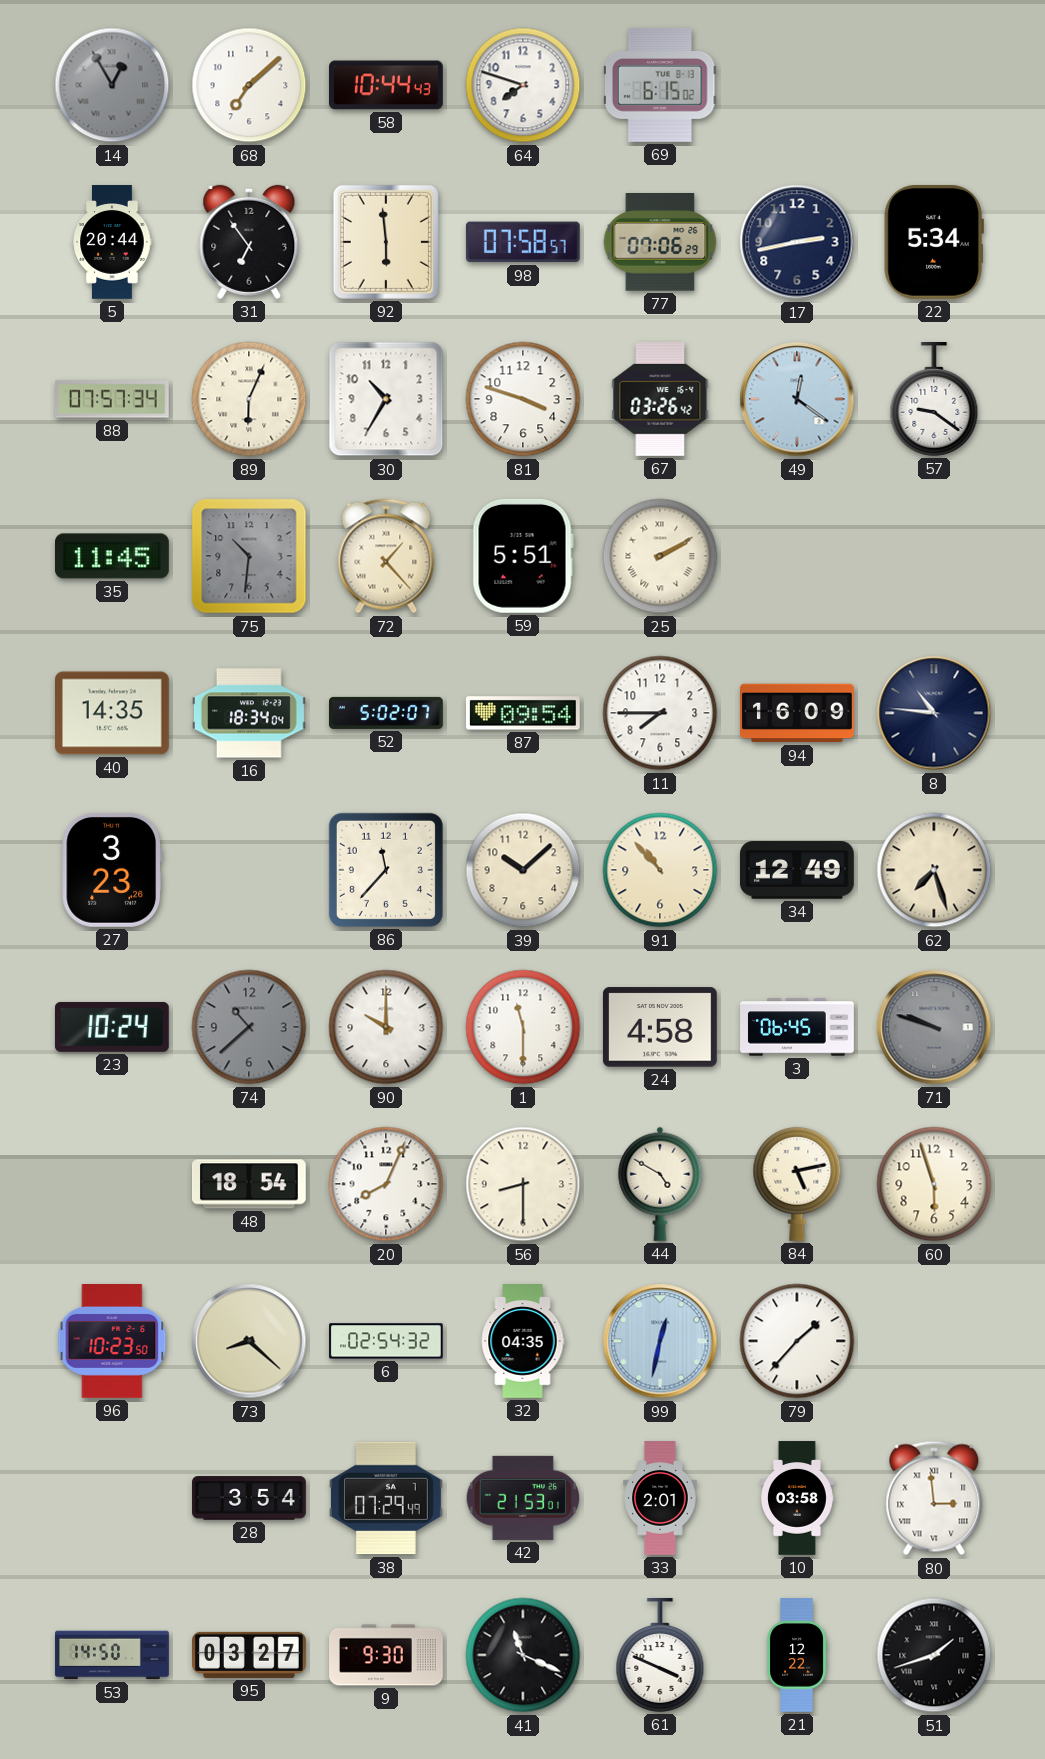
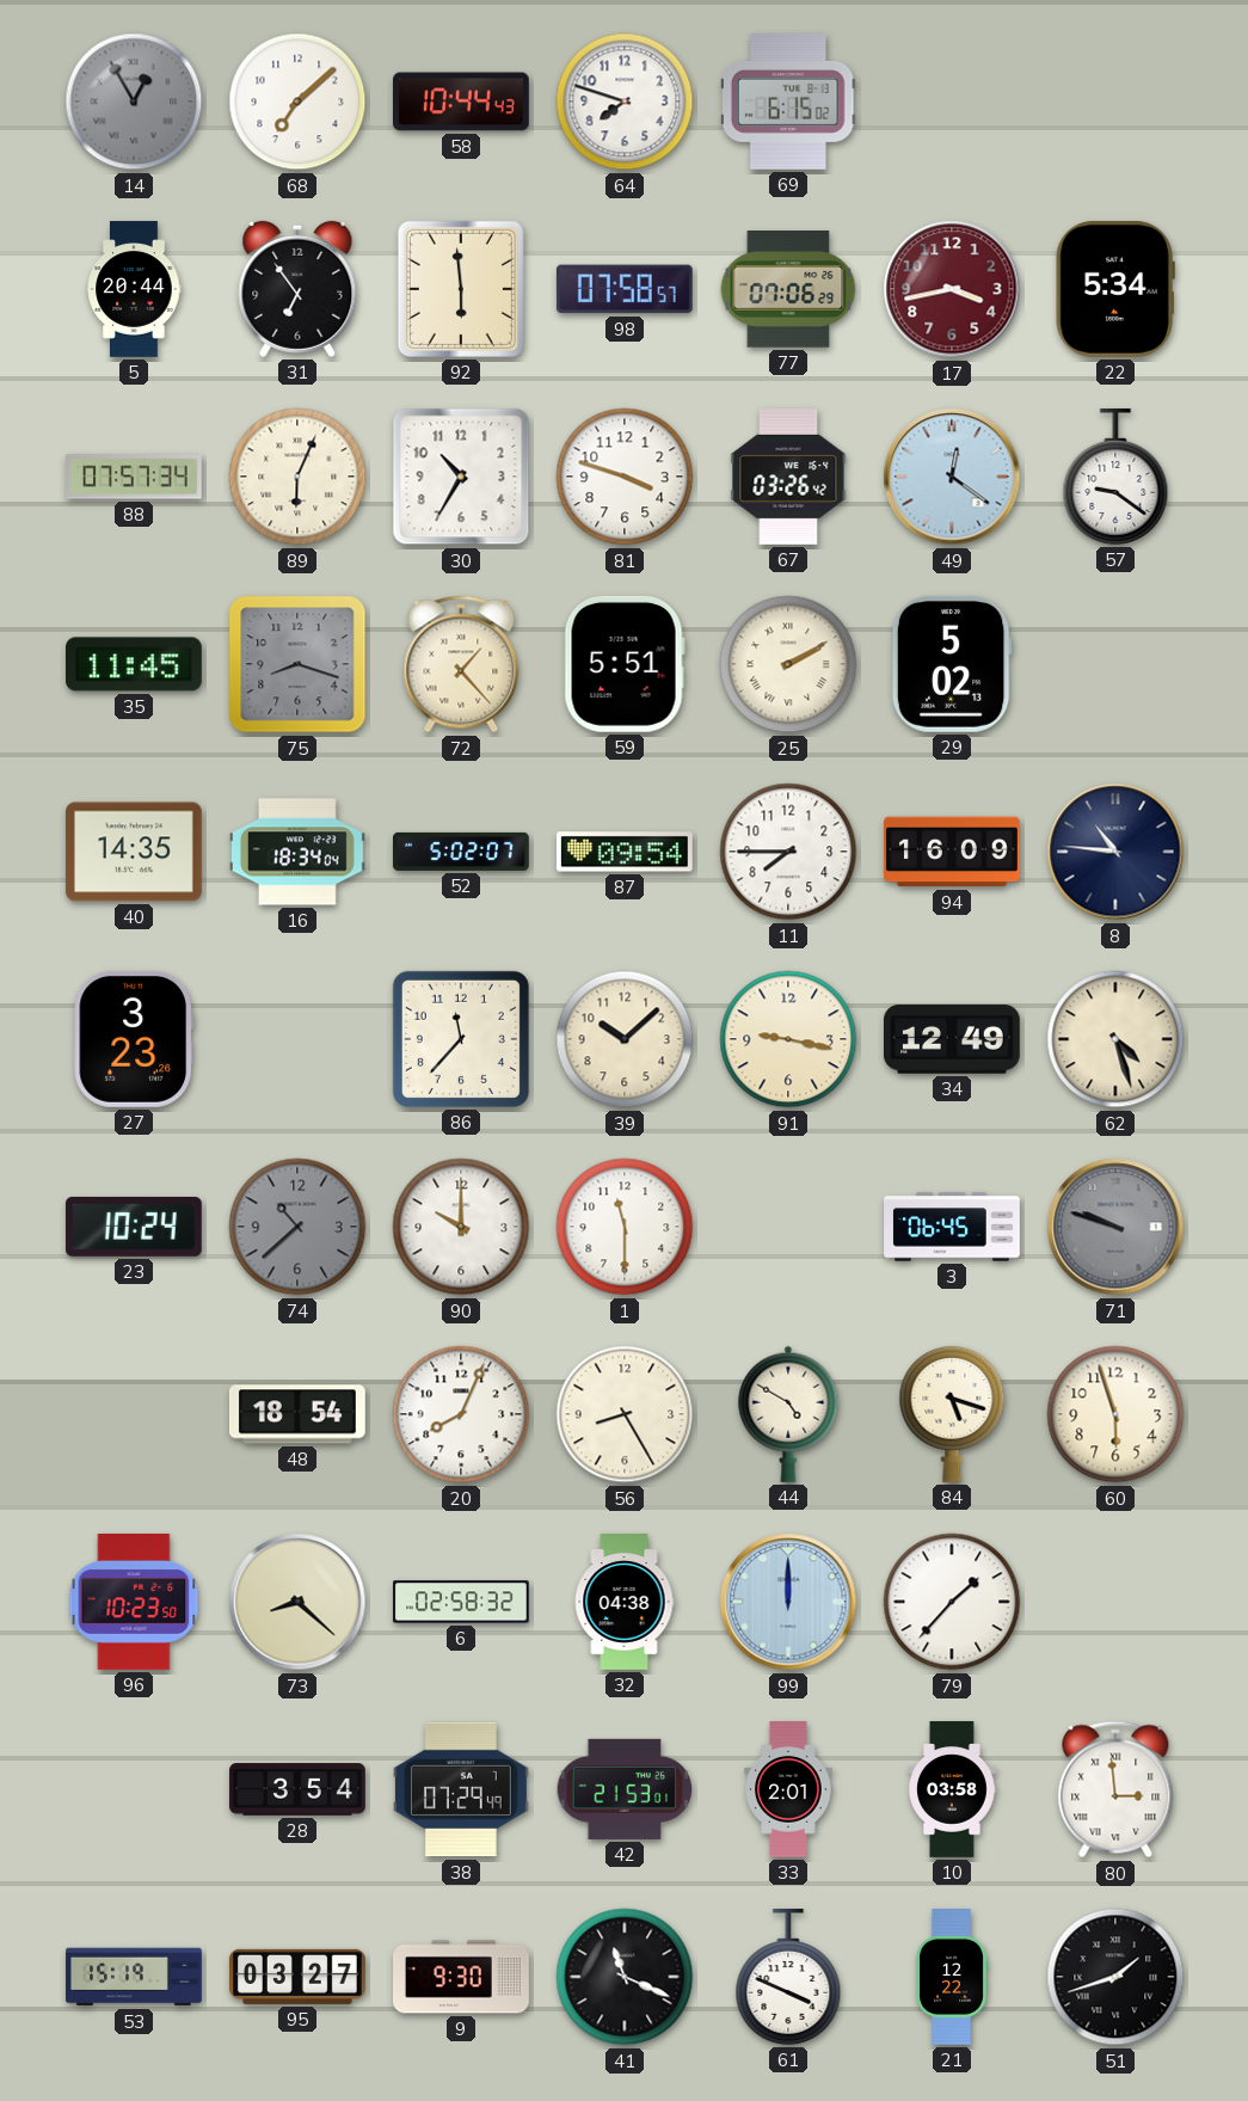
17: 2:43 -> 3:43 (952, 289)
17 dial: navy -> burgundy (952, 289)
75: 10:31 -> 8:18 (297, 664)
29: none -> 5:02 (952, 664)
91: 10:53 -> 9:17 (788, 1039)
62: 7:27 -> 4:27 (1115, 1039)
24: 4:58 -> none (660, 1027)
56: 8:30 -> 8:25 (625, 1414)
84: 5:13 -> 5:18 (952, 1414)
6: 02:54 -> 02:58 (462, 1602)
32: 04:35 -> 04:38 (625, 1602)
99: 12:32 -> 12:00 (788, 1602)
53: 14:50 -> 15:19 (134, 1977)
